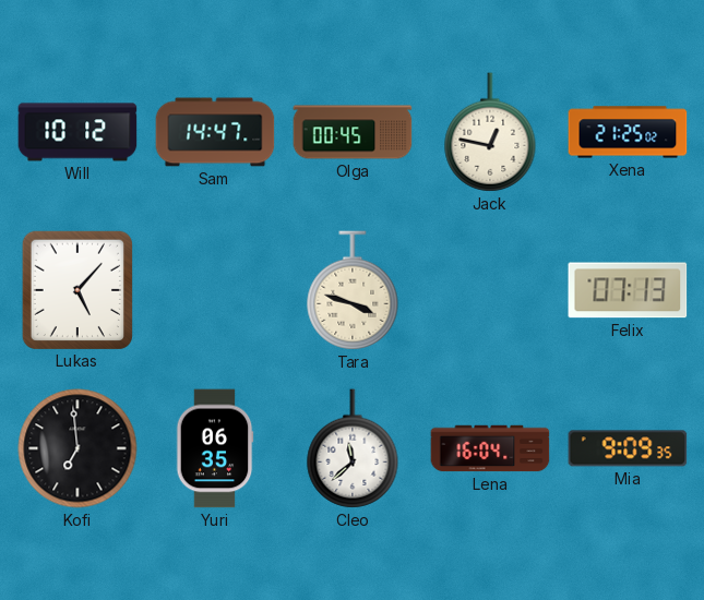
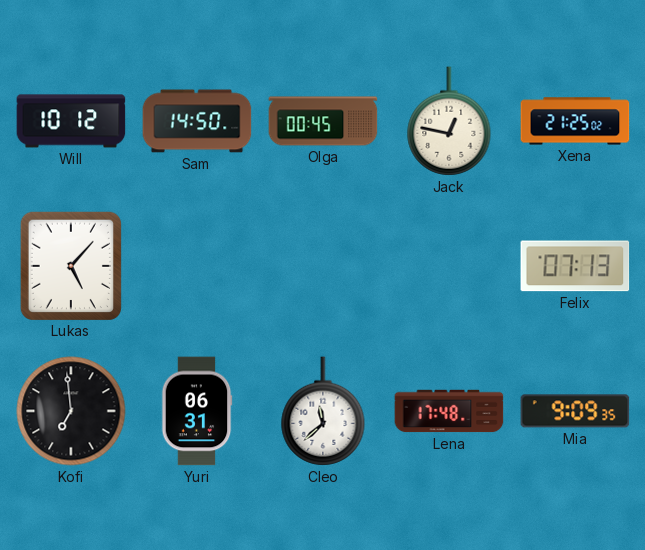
Sam: 14:47 -> 14:50 (197, 121)
Tara: 3:48 -> none (353, 290)
Yuri: 06:35 -> 06:31 (197, 411)
Lena: 16:04 -> 17:48 (449, 411)
